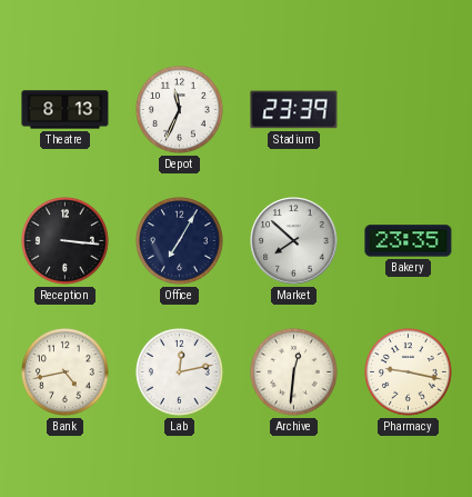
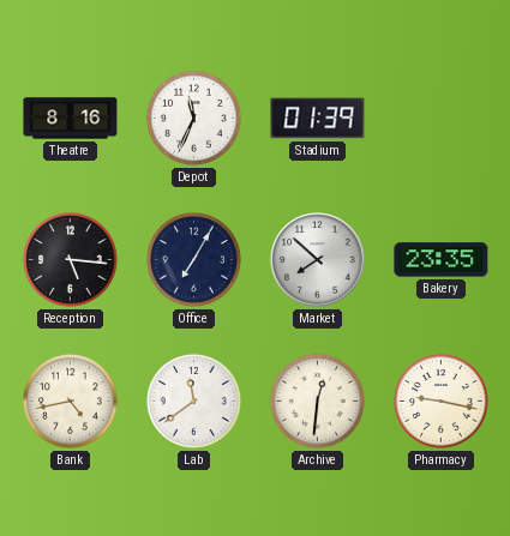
Theatre: 8:13 -> 8:16 (71, 119)
Stadium: 23:39 -> 01:39 (318, 119)
Reception: 3:16 -> 5:16 (71, 260)
Lab: 12:13 -> 11:39 (194, 402)
